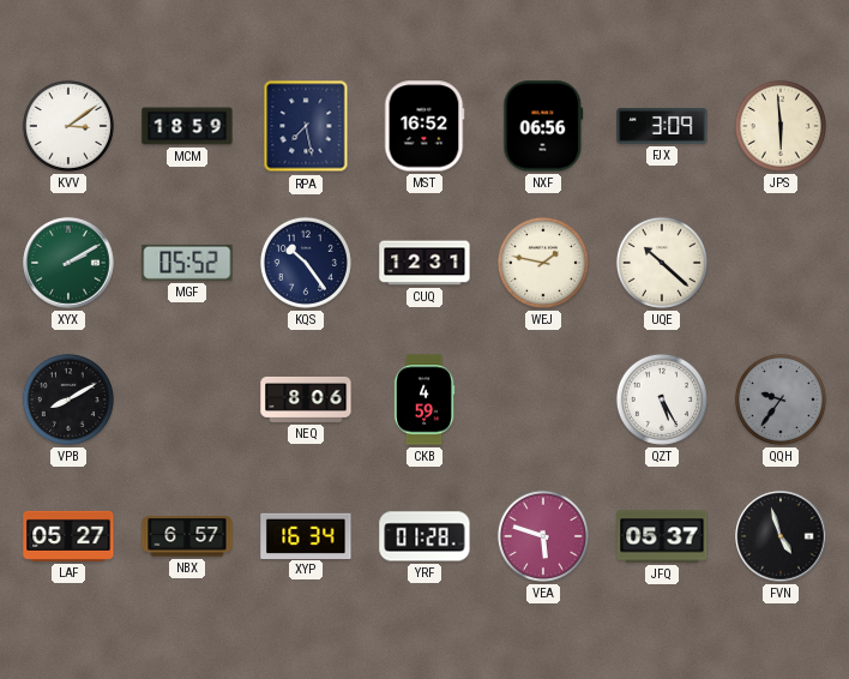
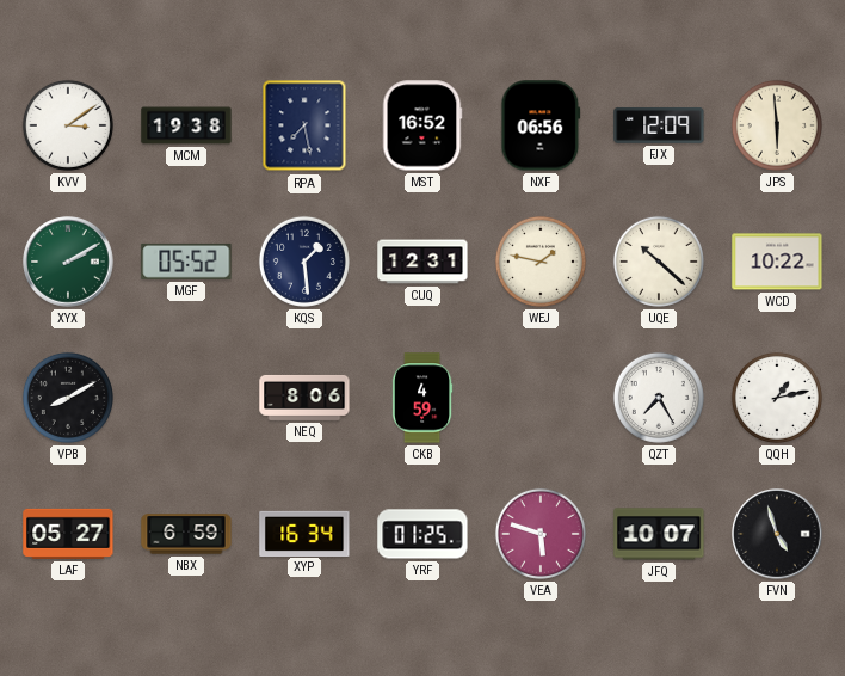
MCM: 18:59 -> 19:38 (186, 125)
FJX: 3:09 -> 12:09 (659, 125)
KQS: 10:24 -> 1:29 (304, 262)
WCD: none -> 10:22 (777, 262)
QZT: 5:25 -> 7:25 (659, 398)
QQH: 9:36 -> 1:13 (777, 398)
QQH dial: grey -> white (777, 398)
NBX: 6:57 -> 6:59 (186, 534)
YRF: 01:28 -> 01:25 (422, 534)
JFQ: 05:37 -> 10:07 (659, 534)
